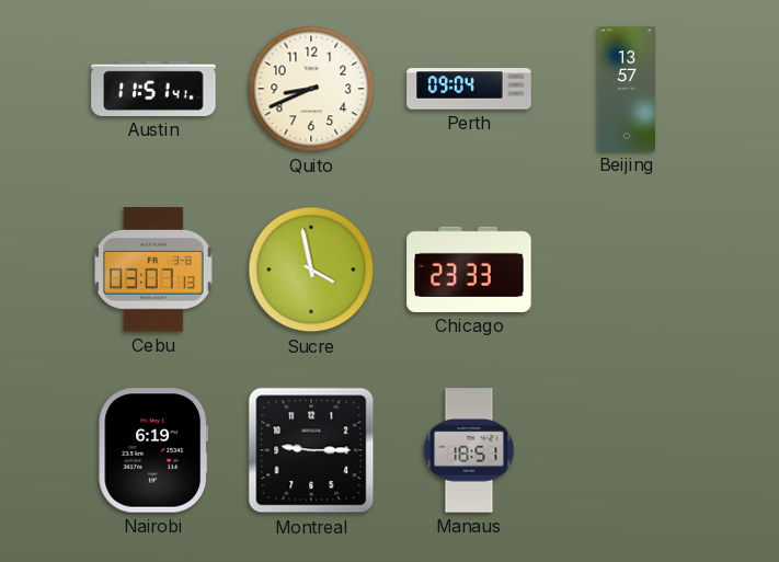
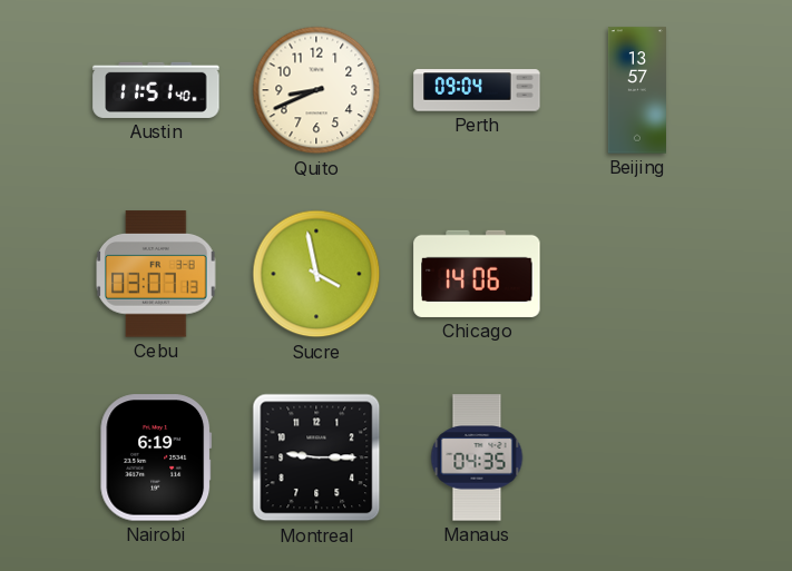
Austin: 11:51:41 -> 11:51:40 (156, 90)
Chicago: 23:33 -> 14:06 (477, 274)
Manaus: 18:51 -> 04:35 (477, 457)
